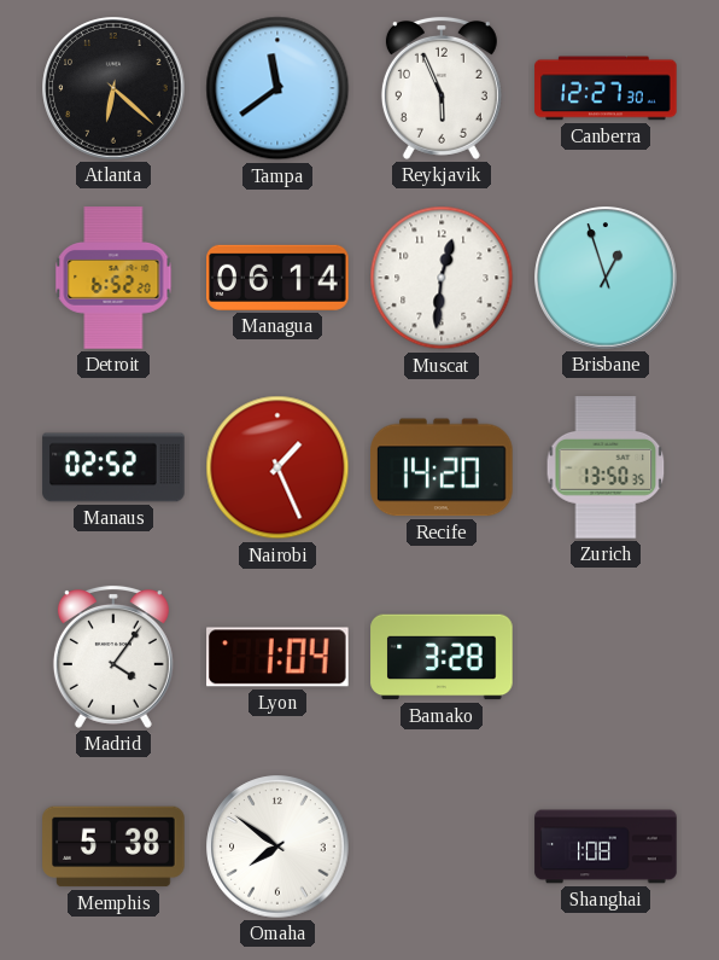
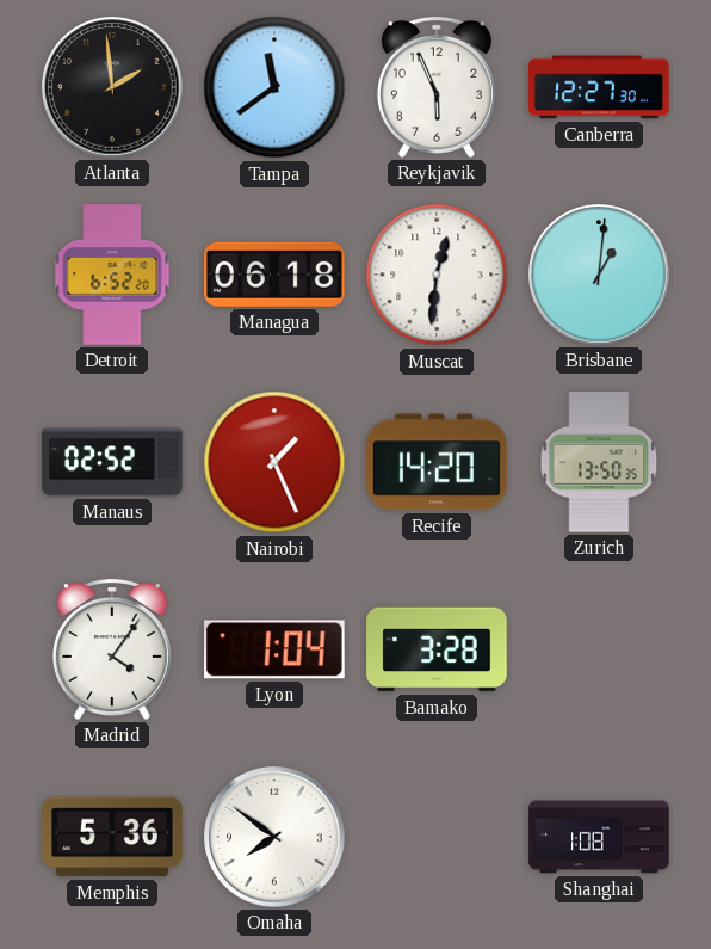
Atlanta: 6:22 -> 1:59 (112, 87)
Managua: 06:14 -> 06:18 (274, 275)
Brisbane: 12:57 -> 1:01 (599, 275)
Memphis: 5:38 -> 5:36 (112, 837)
